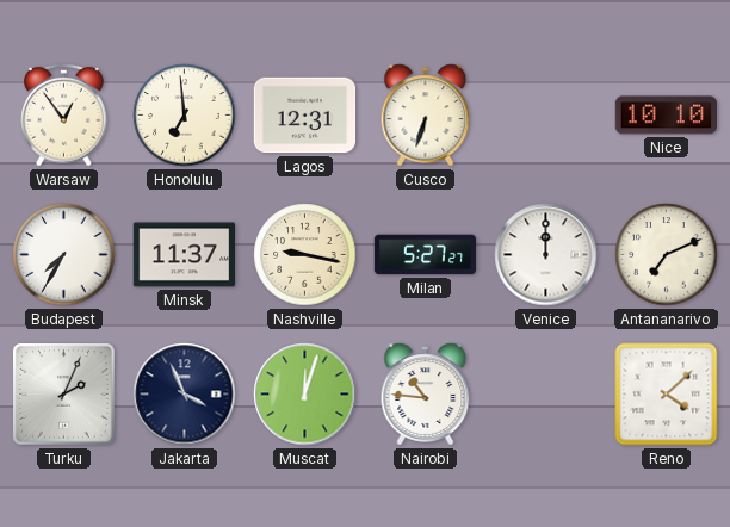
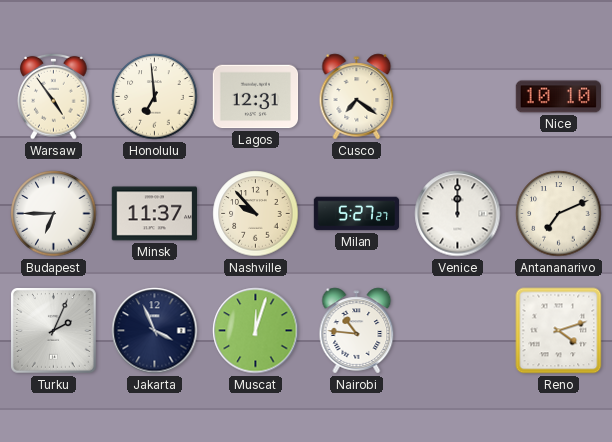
Warsaw: 12:54 -> 4:54 (54, 96)
Cusco: 6:33 -> 7:21 (357, 97)
Budapest: 7:35 -> 6:45 (54, 214)
Nashville: 9:17 -> 9:53 (256, 214)
Reno: 4:08 -> 4:12 (559, 331)
